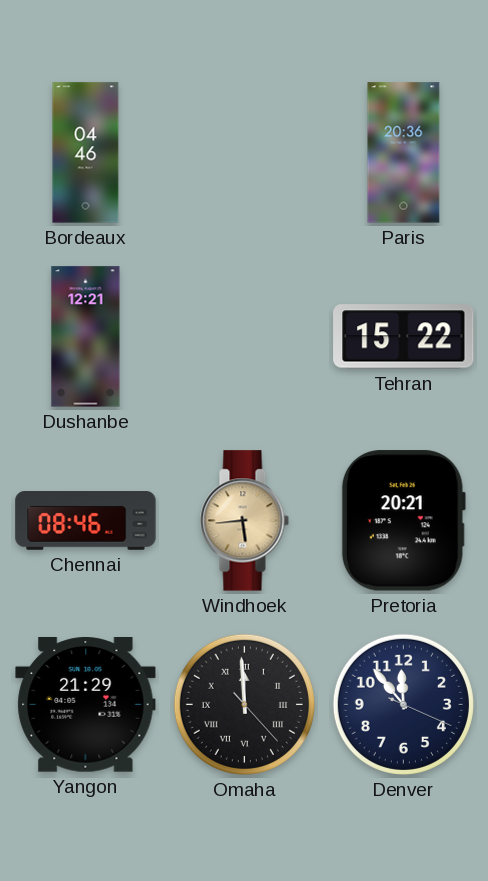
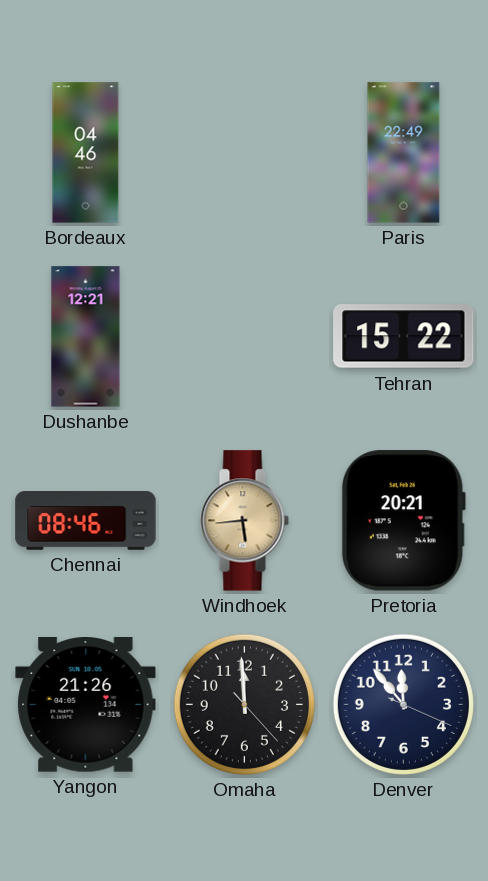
Paris: 20:36 -> 22:49 (404, 153)
Yangon: 21:29 -> 21:26 (86, 705)
Omaha numerals: Roman -> Arabic (244, 704)
